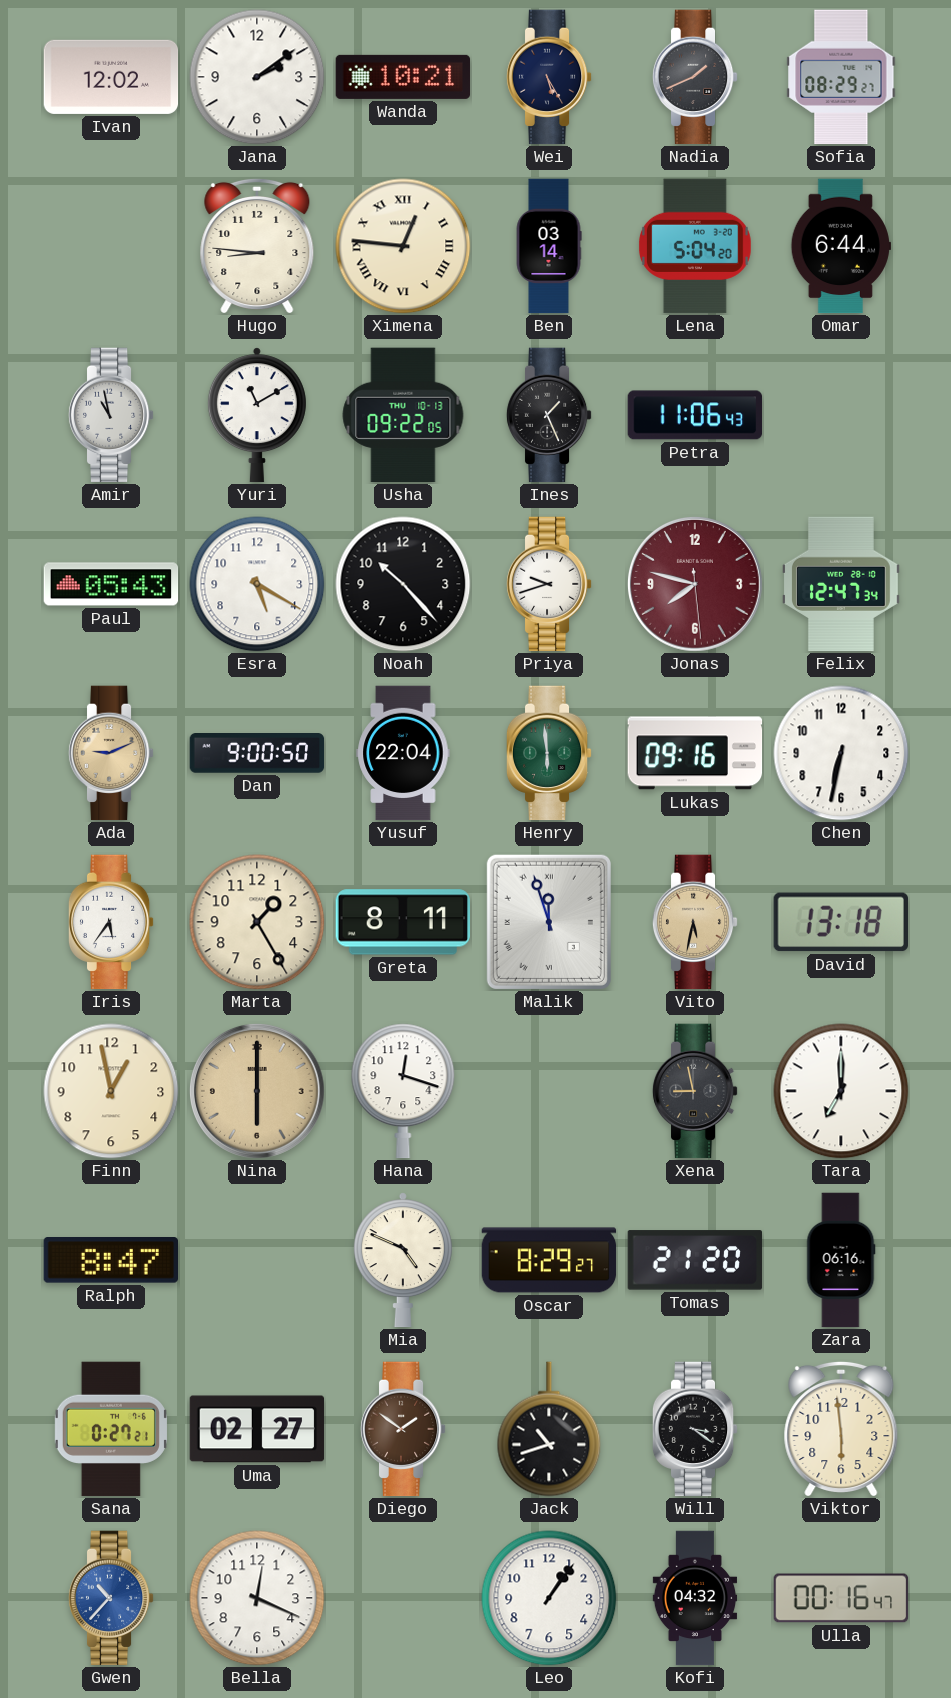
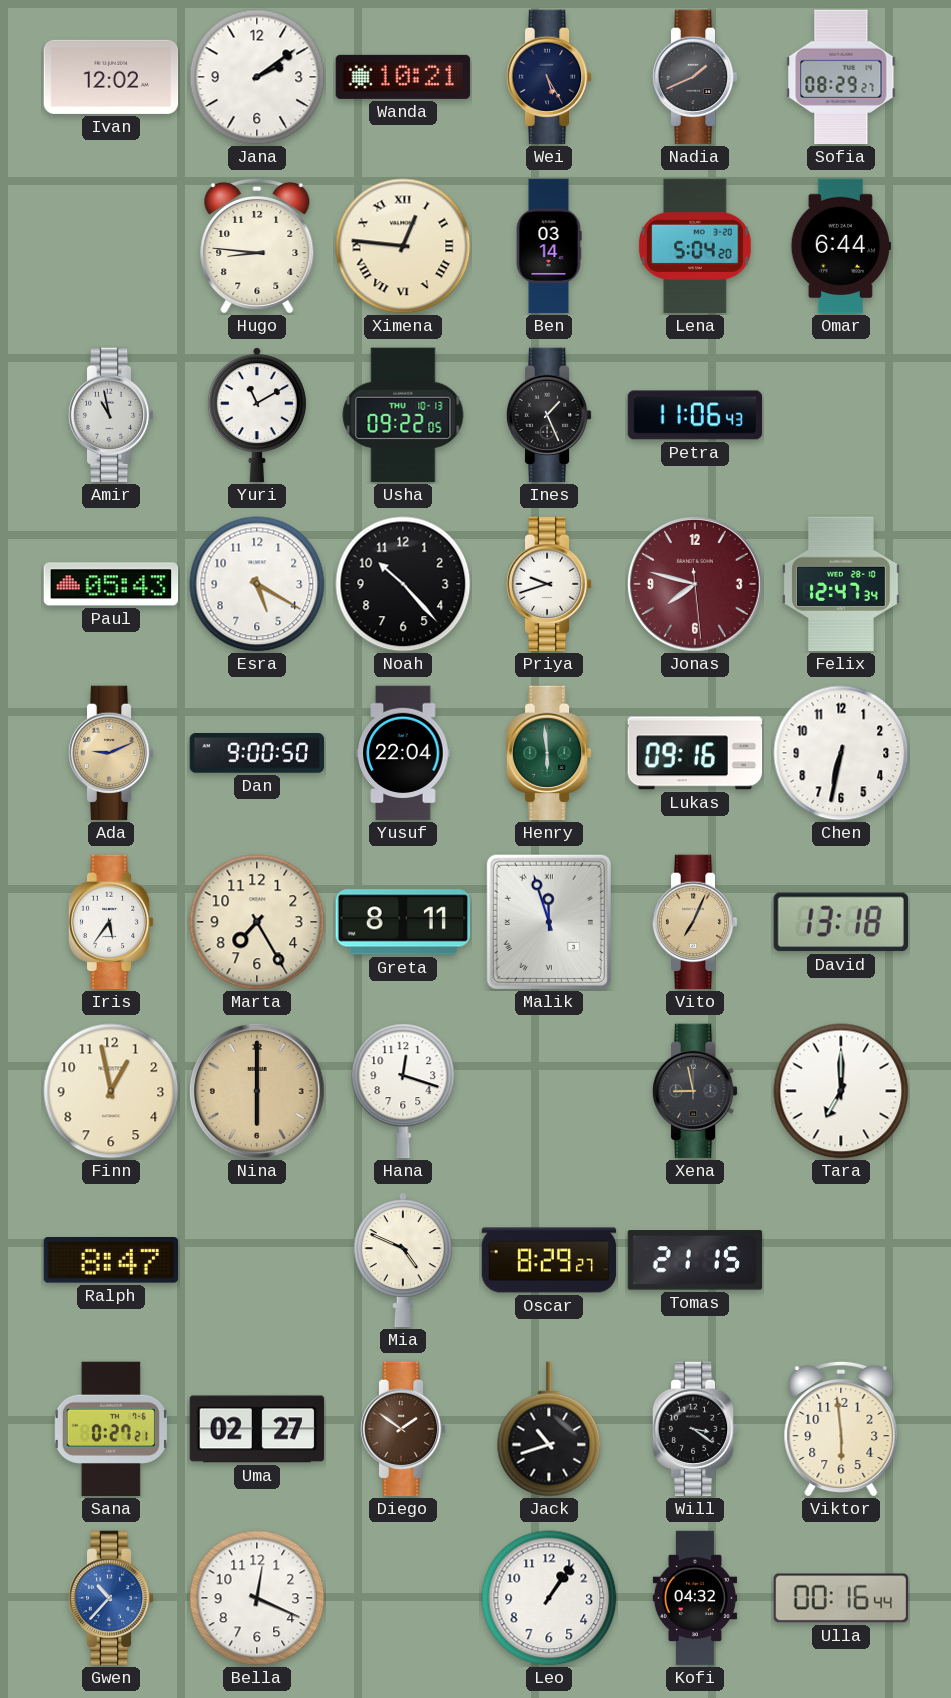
Marta: 1:25 -> 7:25 (257, 922)
Vito: 5:32 -> 7:04 (695, 922)
Tomas: 21:20 -> 21:15 (695, 1260)
Zara: 06:16 -> none (841, 1260)
Ulla: 00:16:47 -> 00:16:44 (841, 1598)
